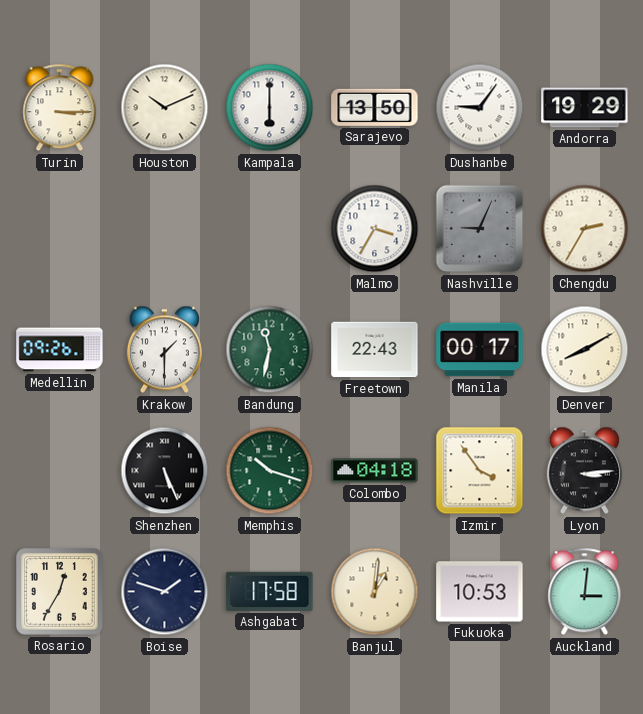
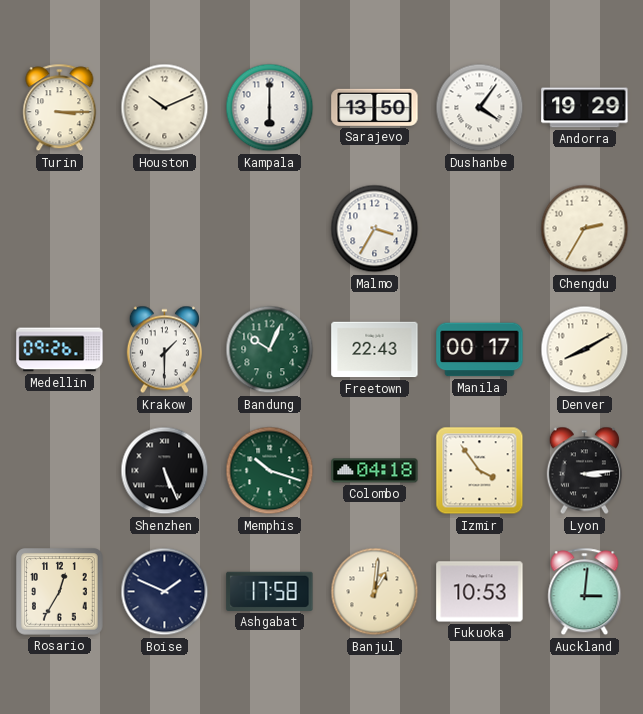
Dushanbe: 9:06 -> 4:06 (480, 108)
Nashville: 9:04 -> none (480, 229)
Bandung: 11:32 -> 10:04 (270, 350)
Boise: 1:48 -> 1:49 (165, 592)
